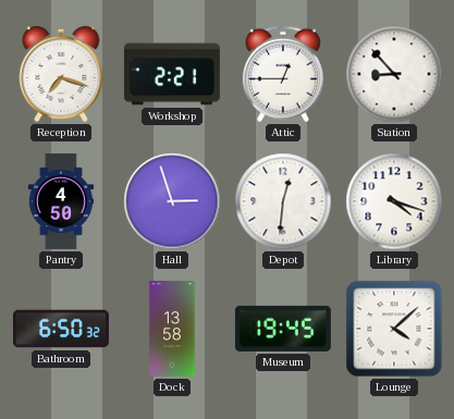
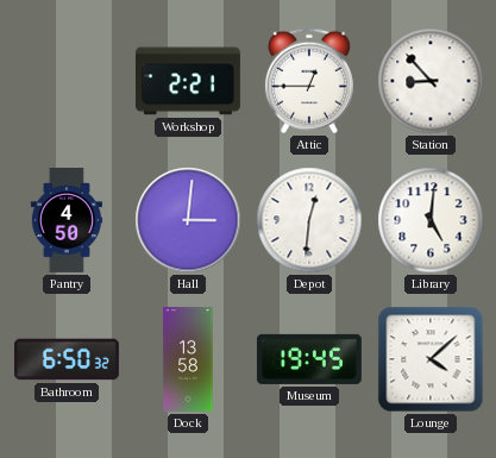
Reception: 7:18 -> none (61, 74)
Hall: 2:57 -> 3:01 (188, 220)
Library: 4:18 -> 5:01 (431, 220)
